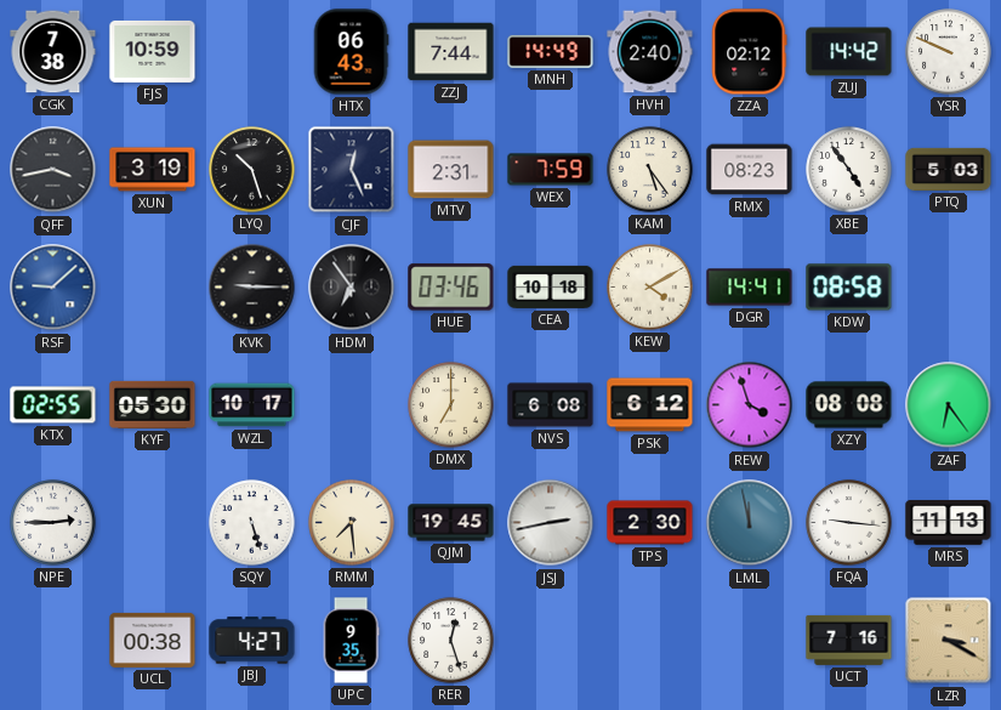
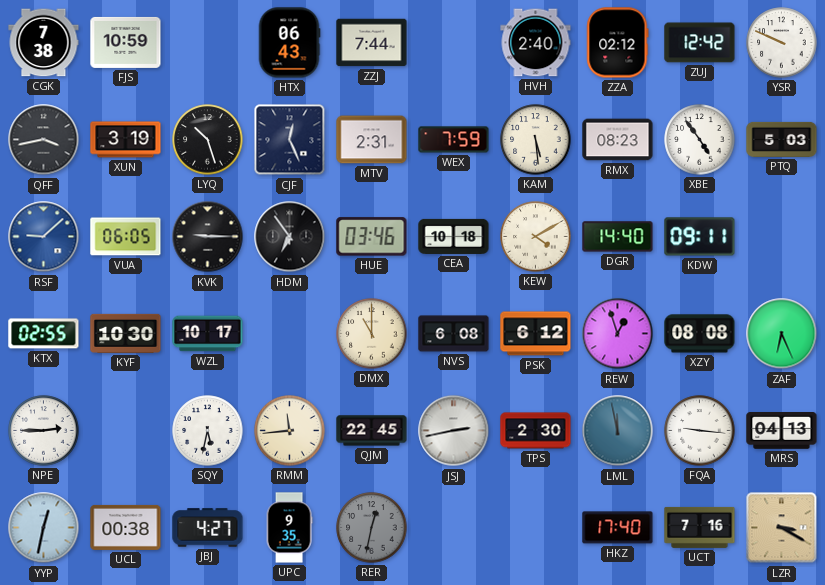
MNH: 14:49 -> none (551, 51)
ZUJ: 14:42 -> 12:42 (700, 43)
KAM: 5:24 -> 5:29 (536, 140)
VUA: none -> 06:05 (126, 237)
DGR: 14:41 -> 14:40 (618, 237)
KDW: 08:58 -> 09:11 (700, 237)
KYF: 05:30 -> 10:30 (126, 333)
DMX: 7:00 -> 11:00 (372, 334)
REW: 3:57 -> 12:57 (618, 334)
ZAF: 6:24 -> 6:26 (782, 334)
SQY: 5:27 -> 5:32 (208, 431)
RMM: 7:29 -> 11:44 (290, 431)
QJM: 19:45 -> 22:45 (372, 431)
MRS: 11:13 -> 04:13 (782, 431)
YYP: none -> 12:32 (44, 528)
RER: 12:27 -> 12:32 (372, 528)
RER dial: white -> grey (372, 528)
HKZ: none -> 17:40 (618, 528)
